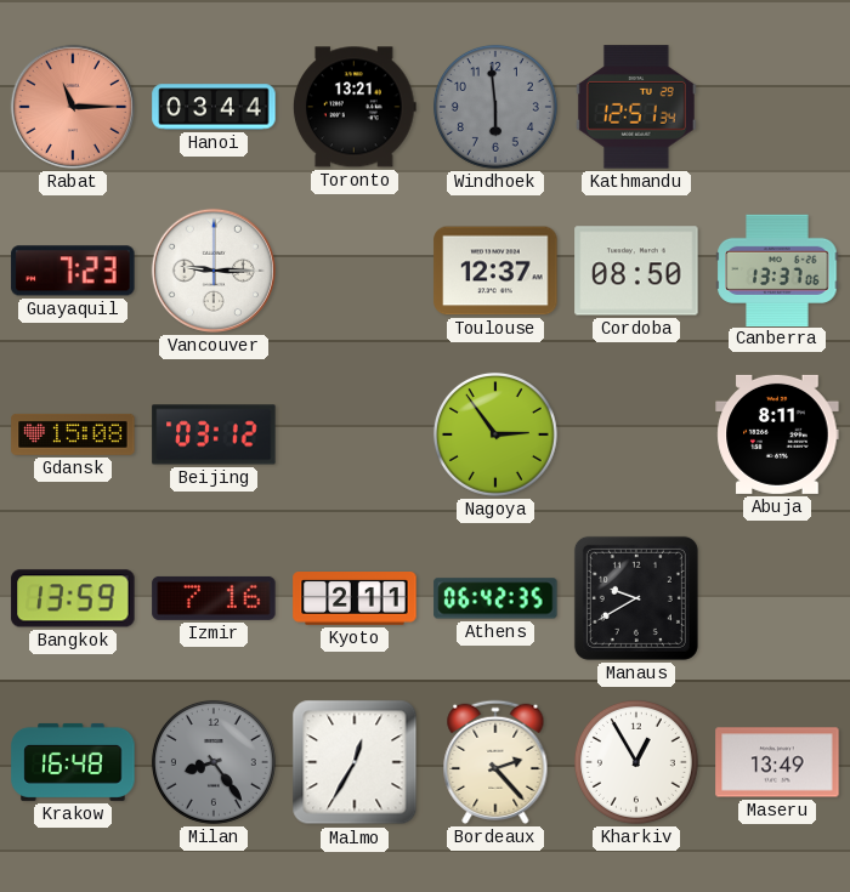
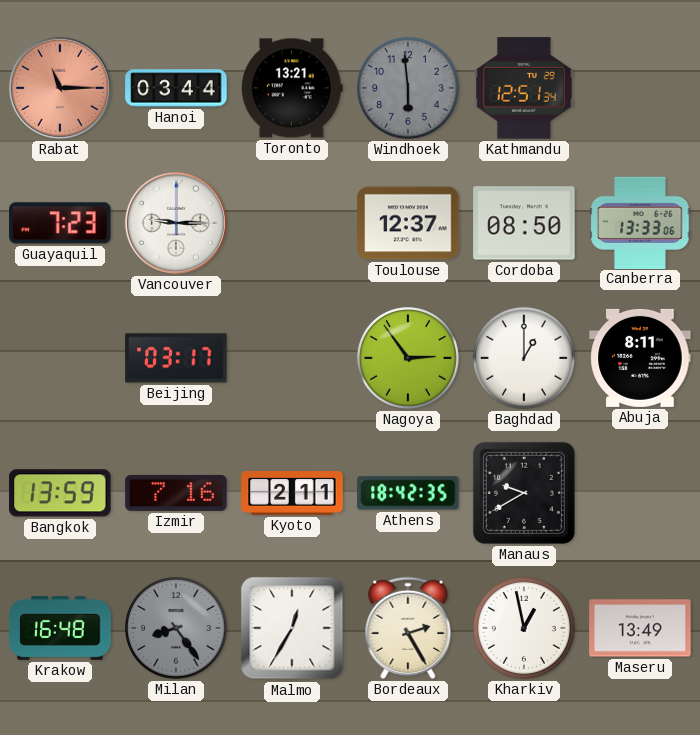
Canberra: 13:37 -> 13:33 (640, 222)
Gdansk: 15:08 -> none (73, 434)
Beijing: 03:12 -> 03:17 (176, 358)
Baghdad: none -> 1:00 (524, 358)
Athens: 06:42 -> 18:42 (408, 493)
Bordeaux: 2:23 -> 2:25 (408, 628)
Kharkiv: 12:55 -> 12:58 (524, 628)
